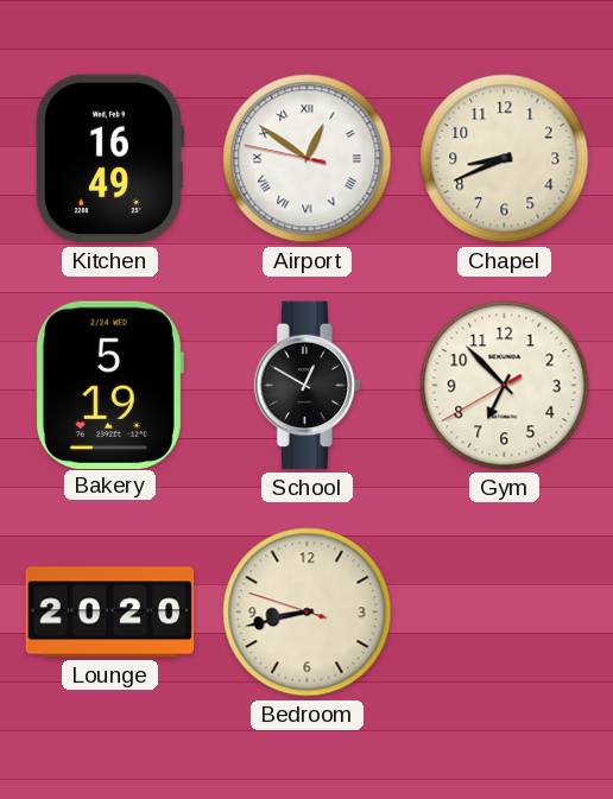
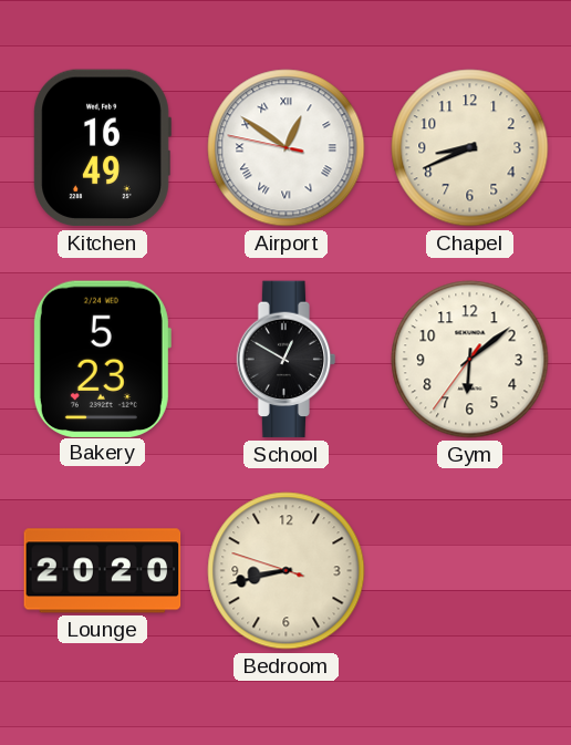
Bakery: 5:19 -> 5:23 (102, 359)
Gym: 6:52 -> 6:08 (470, 360)
